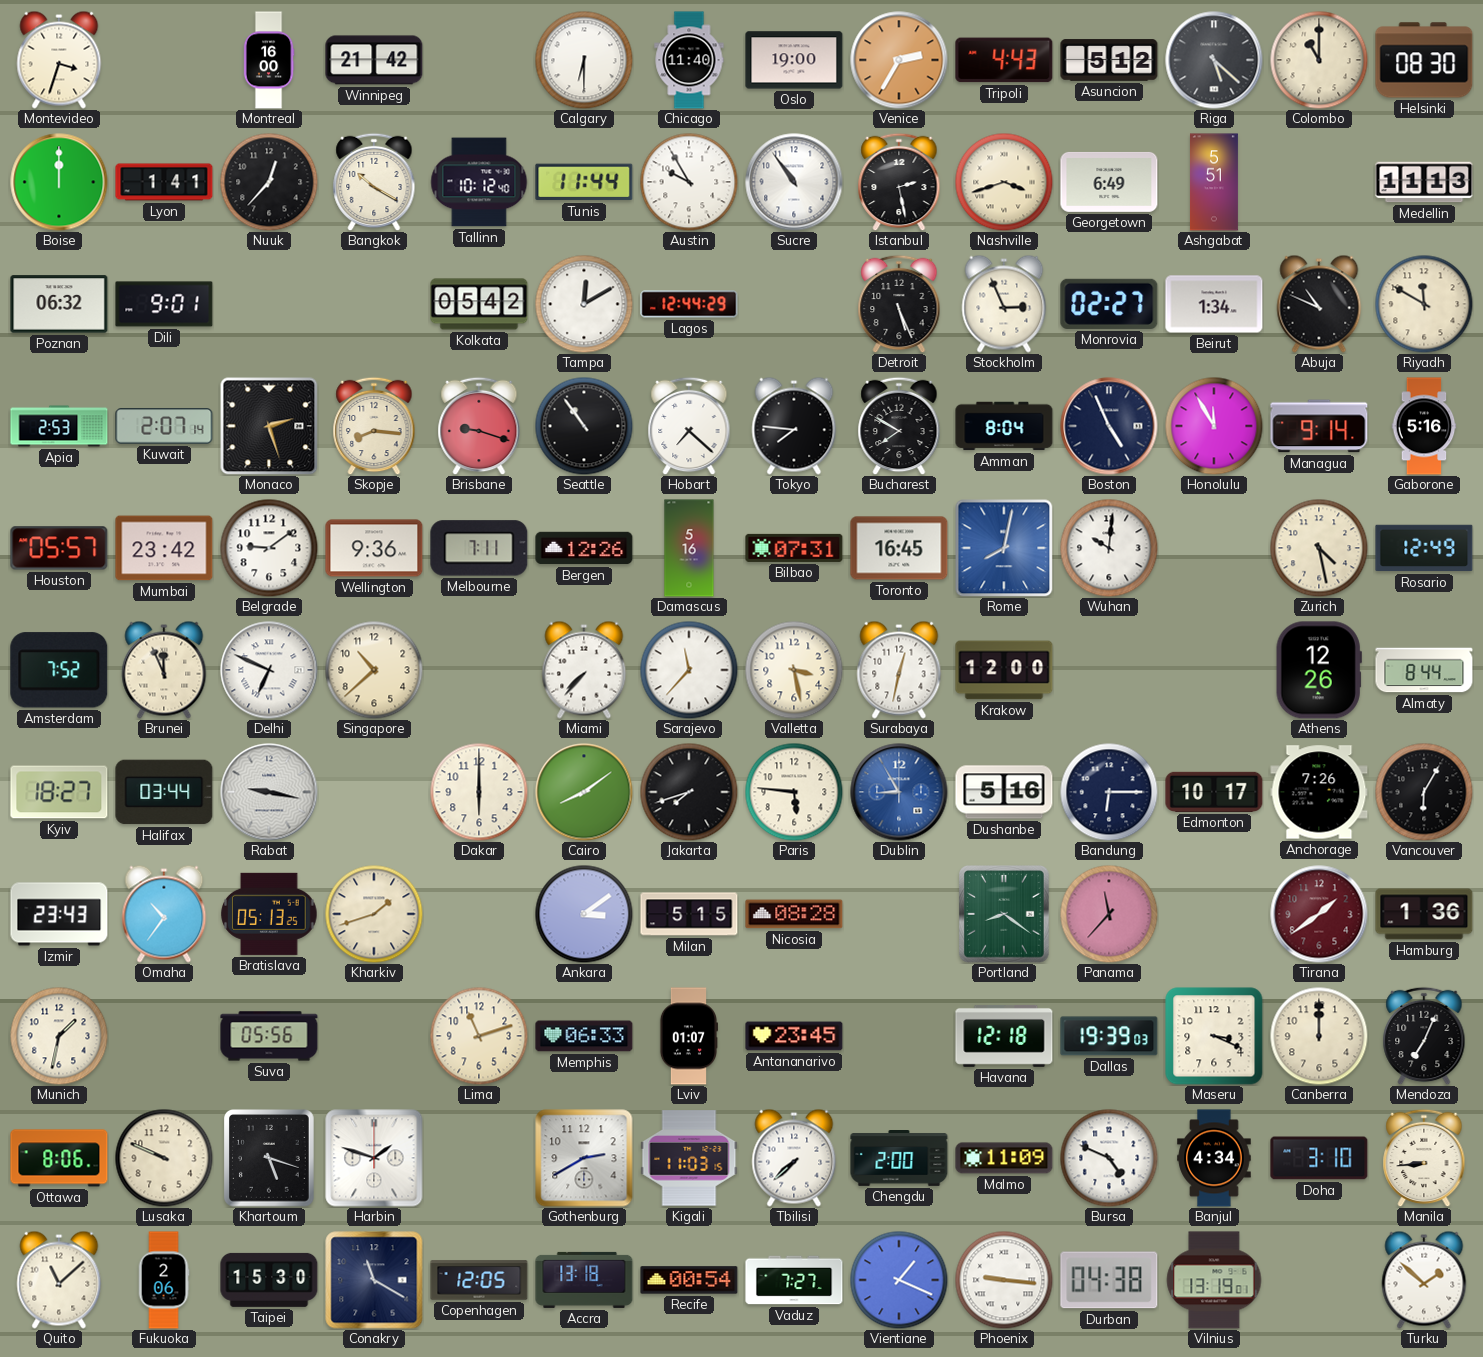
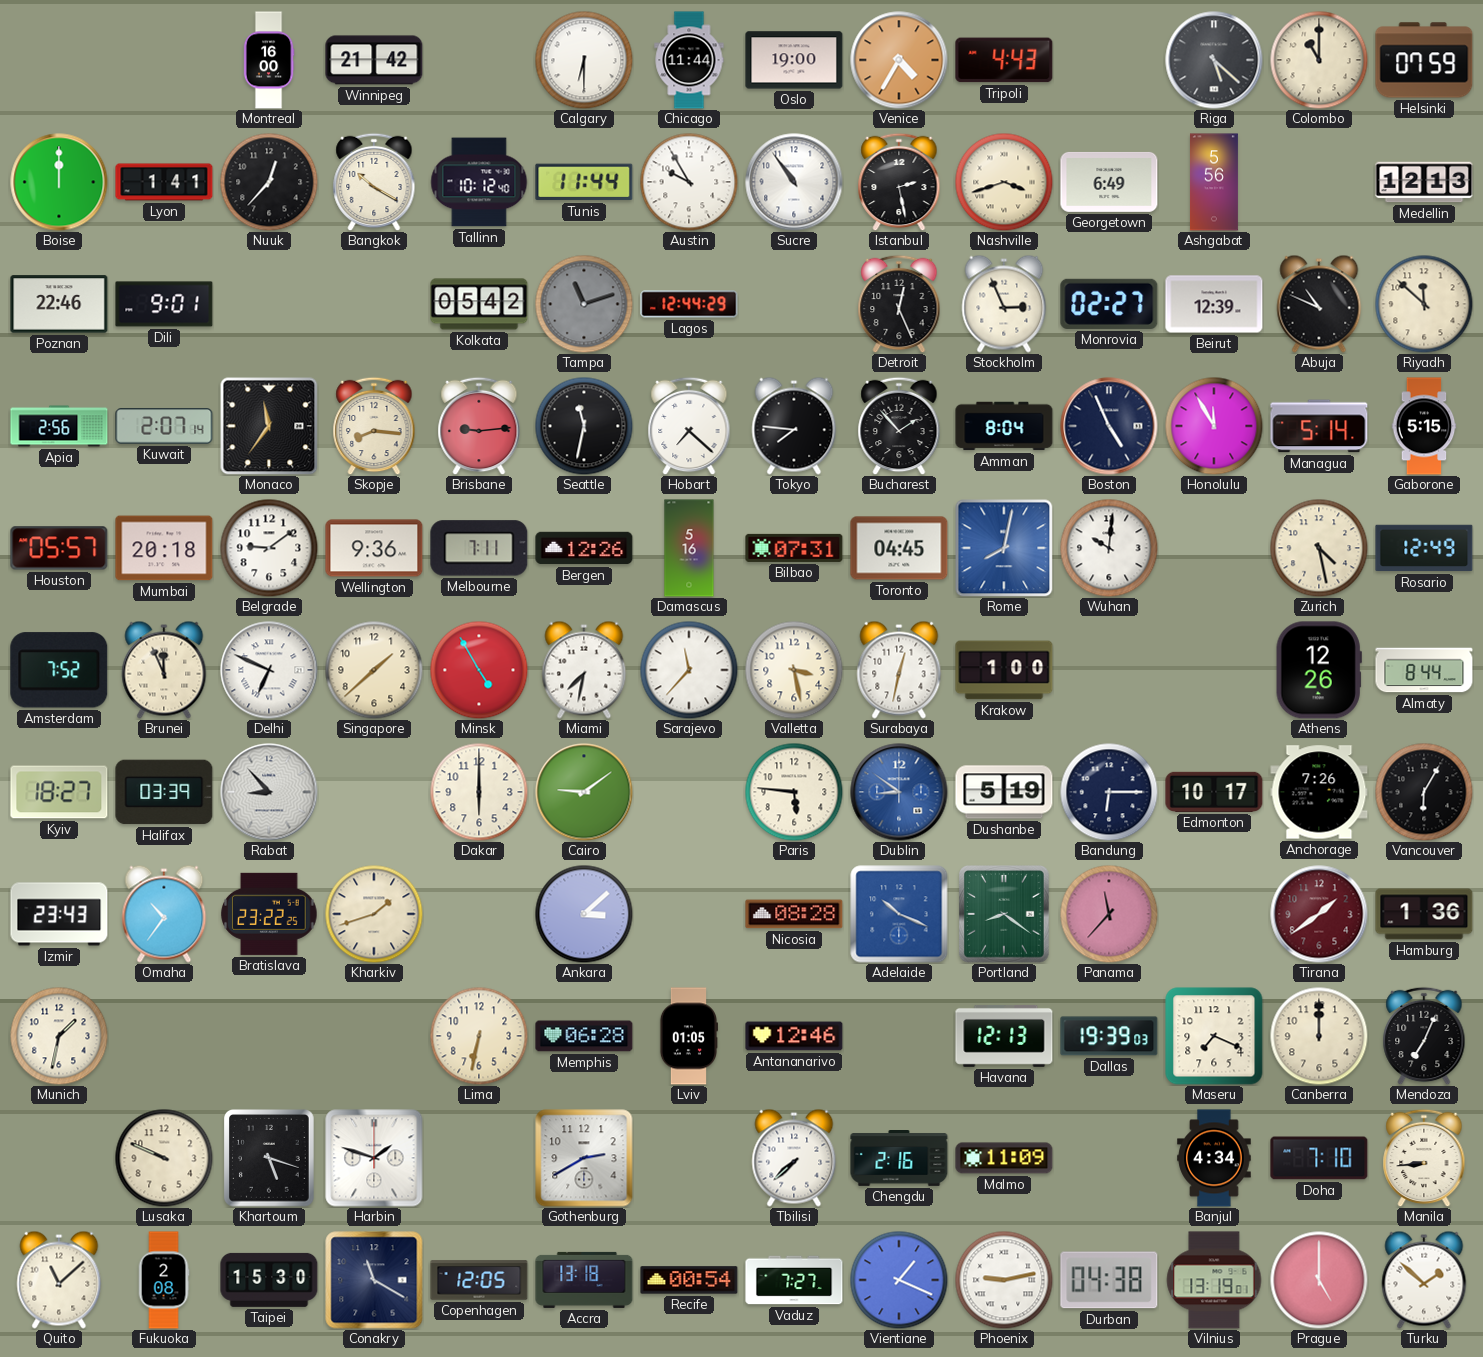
Montevideo: 3:33 -> none (59, 60)
Chicago: 11:40 -> 11:44 (689, 60)
Venice: 2:35 -> 4:35 (899, 60)
Asuncion: 5:12 -> none (1109, 60)
Helsinki: 08:30 -> 07:59 (1424, 60)
Ashgabat: 5:51 -> 5:56 (1214, 182)
Medellin: 11:13 -> 12:13 (1424, 182)
Poznan: 06:32 -> 22:46 (59, 304)
Tampa: 12:10 -> 11:12 (584, 304)
Tampa dial: white -> grey (584, 304)
Detroit: 5:26 -> 12:26 (899, 304)
Beirut: 1:34 -> 12:39 (1214, 304)
Riyadh: 11:50 -> 11:52 (1424, 304)
Apia: 2:53 -> 2:56 (59, 426)
Monaco: 2:27 -> 11:36 (269, 426)
Brisbane: 9:18 -> 9:14 (479, 426)
Seattle: 10:54 -> 11:32 (584, 426)
Bucharest: 7:50 -> 1:53 (899, 426)
Managua: 9:14 -> 5:14 (1319, 426)
Gaborone: 5:16 -> 5:15 (1424, 426)
Mumbai: 23:42 -> 20:18 (164, 548)
Toronto: 16:45 -> 04:45 (899, 548)
Singapore: 10:38 -> 1:38 (374, 670)
Minsk: none -> 4:55 (479, 670)
Miami: 7:37 -> 7:32 (584, 670)
Krakow: 12:00 -> 1:00 (1004, 670)
Halifax: 03:44 -> 03:39 (164, 792)
Rabat: 9:17 -> 8:53 (269, 792)
Cairo: 8:09 -> 9:09 (584, 792)
Jakarta: 7:42 -> none (689, 792)
Dublin: 8:55 -> 8:51 (899, 792)
Dushanbe: 5:16 -> 5:19 (1004, 792)
Bratislava: 05:13 -> 23:22 (269, 914)
Ankara: 3:09 -> 3:08 (584, 914)
Milan: 5:15 -> none (689, 914)
Adelaide: none -> 10:19 (899, 914)
Suva: 05:56 -> none (269, 1036)
Lima: 11:12 -> 6:32 (479, 1036)
Memphis: 06:33 -> 06:28 (584, 1036)
Lviv: 01:07 -> 01:05 (688, 1036)
Antananarivo: 23:45 -> 12:46 (794, 1036)
Havana: 12:18 -> 12:13 (1004, 1036)
Maseru: 3:19 -> 7:19 (1214, 1036)
Ottawa: 8:06 -> none (59, 1158)
Kigali: 11:03 -> none (689, 1158)
Chengdu: 2:00 -> 2:16 (899, 1159)
Bursa: 4:49 -> none (1109, 1158)
Doha: 3:10 -> 7:10 (1319, 1158)
Fukuoka: 2:06 -> 2:08 (164, 1280)
Phoenix: 9:16 -> 9:13 (1004, 1280)
Prague: none -> 5:00 (1319, 1280)
